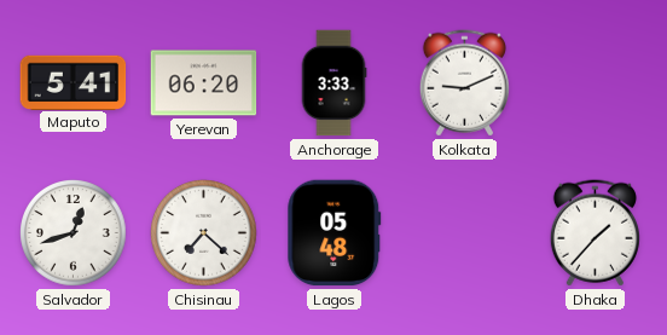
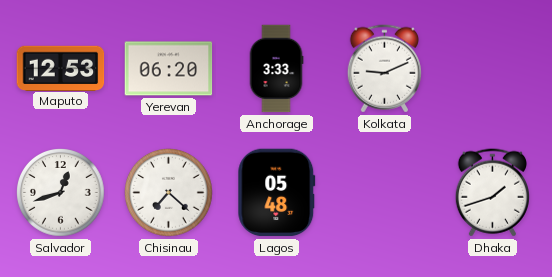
Maputo: 5:41 -> 12:53 (61, 68)
Dhaka: 1:37 -> 1:42 (492, 193)
